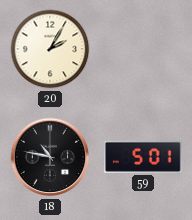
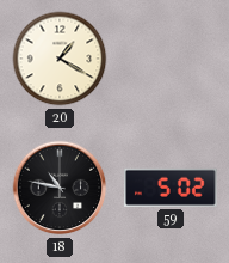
20: 2:05 -> 1:20 (60, 59)
59: 5:01 -> 5:02 (172, 188)
